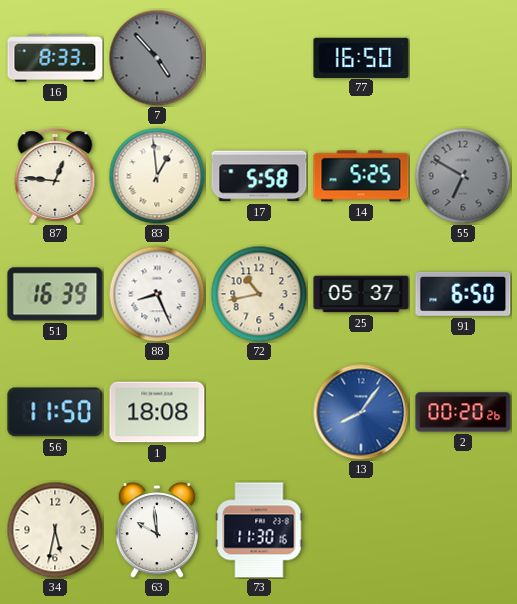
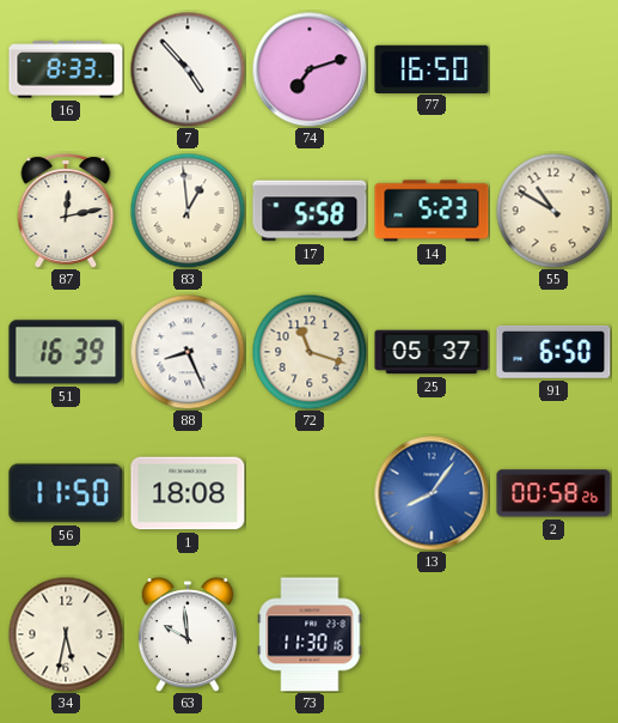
7 dial: grey -> white (188, 69)
74: none -> 7:12 (310, 69)
87: 12:46 -> 12:13 (66, 211)
14: 5:25 -> 5:23 (432, 211)
55: 6:50 -> 10:50 (553, 211)
55 dial: grey -> cream (553, 211)
72: 10:43 -> 11:18 (310, 352)
2: 00:20 -> 00:58 (553, 493)
